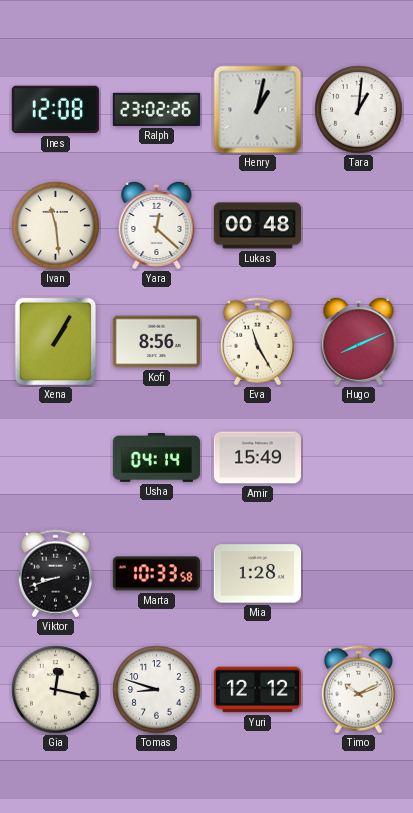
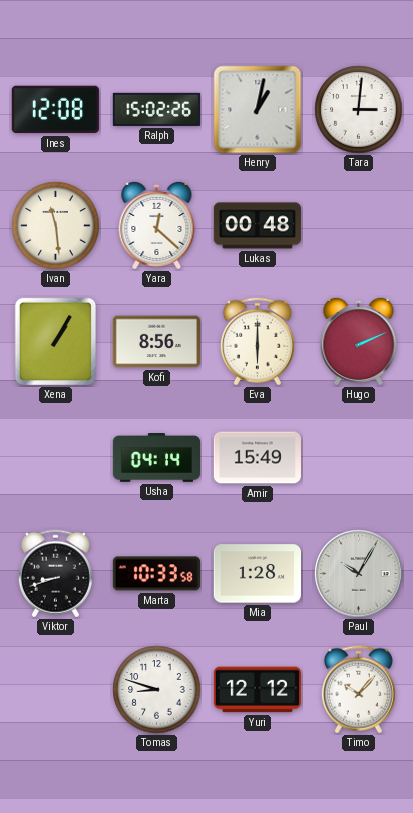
Ralph: 23:02 -> 15:02 (156, 109)
Tara: 1:01 -> 3:01 (359, 110)
Eva: 11:25 -> 6:00 (257, 342)
Hugo: 8:11 -> 2:11 (359, 341)
Paul: none -> 10:05 (359, 574)
Gia: 12:17 -> none (56, 690)
Timo: 10:11 -> 10:07 (358, 690)
